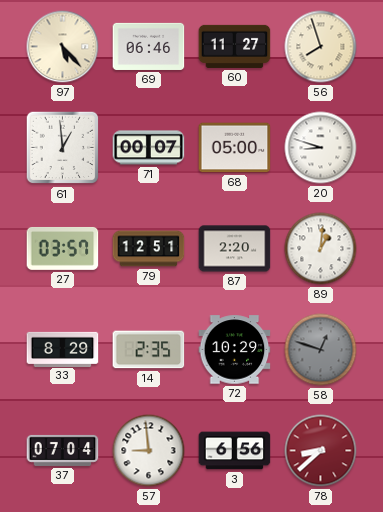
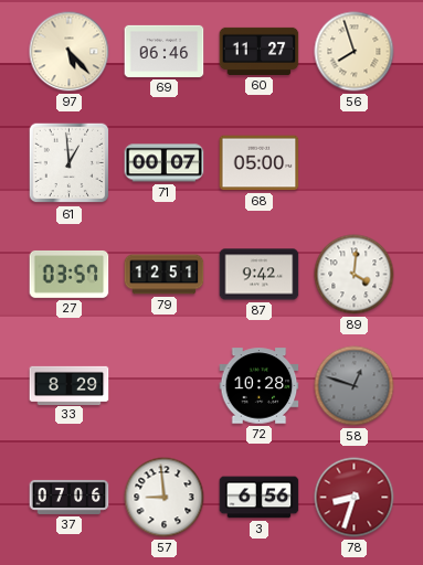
20: 8:48 -> none (321, 148)
87: 2:20 -> 9:42 (260, 275)
89: 1:01 -> 4:01 (355, 275)
14: 2:35 -> none (149, 350)
72: 10:29 -> 10:28 (260, 386)
37: 07:04 -> 07:06 (70, 497)
78: 8:38 -> 8:33 (355, 498)
